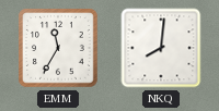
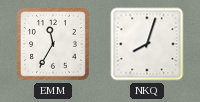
NKQ: 8:01 -> 8:03 (147, 44)
